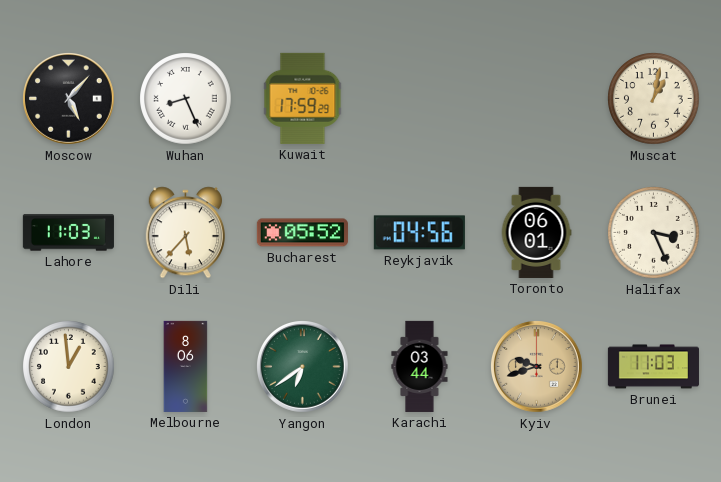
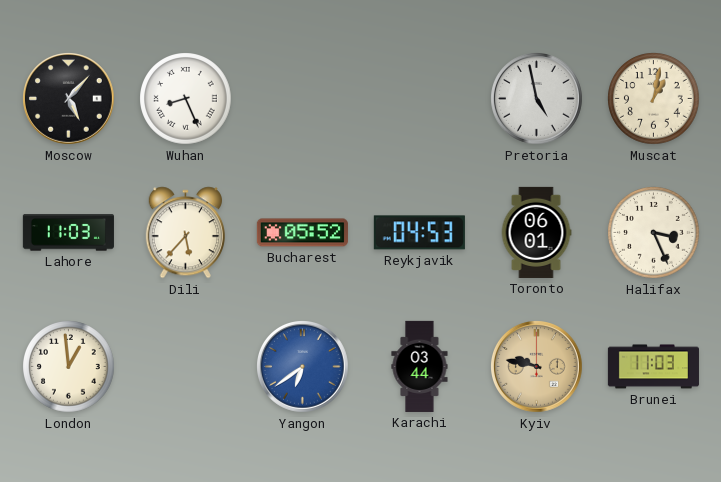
Kuwait: 17:59 -> none (303, 98)
Pretoria: none -> 4:58 (537, 99)
Reykjavik: 04:56 -> 04:53 (419, 233)
Melbourne: 8:06 -> none (186, 366)
Yangon dial: green -> blue (303, 367)
Kyiv: 9:42 -> 9:47 (537, 367)
